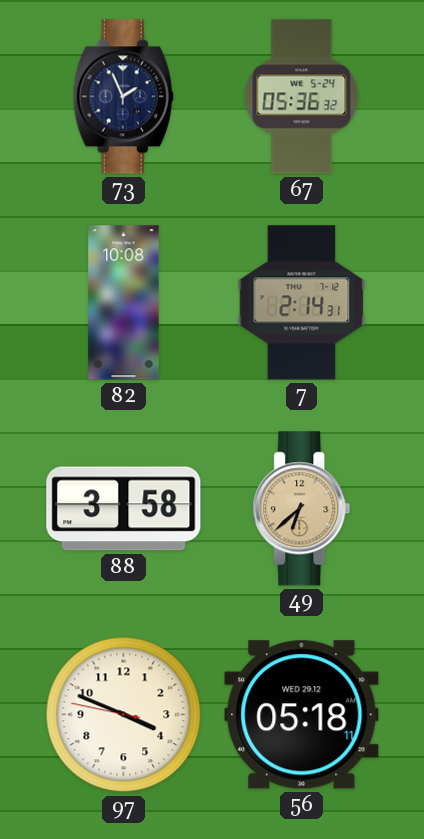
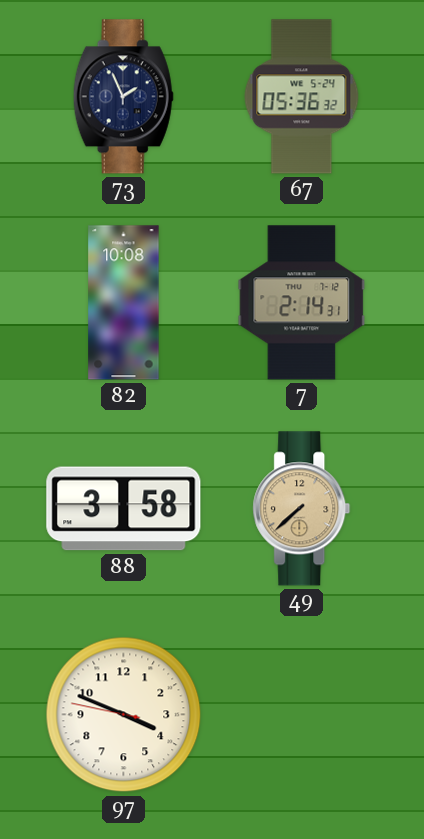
49: 6:38 -> 7:38 (302, 509)
56: 05:18 -> none (302, 715)
